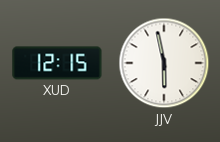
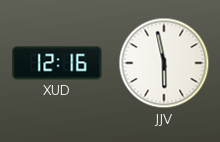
XUD: 12:15 -> 12:16 (57, 63)
